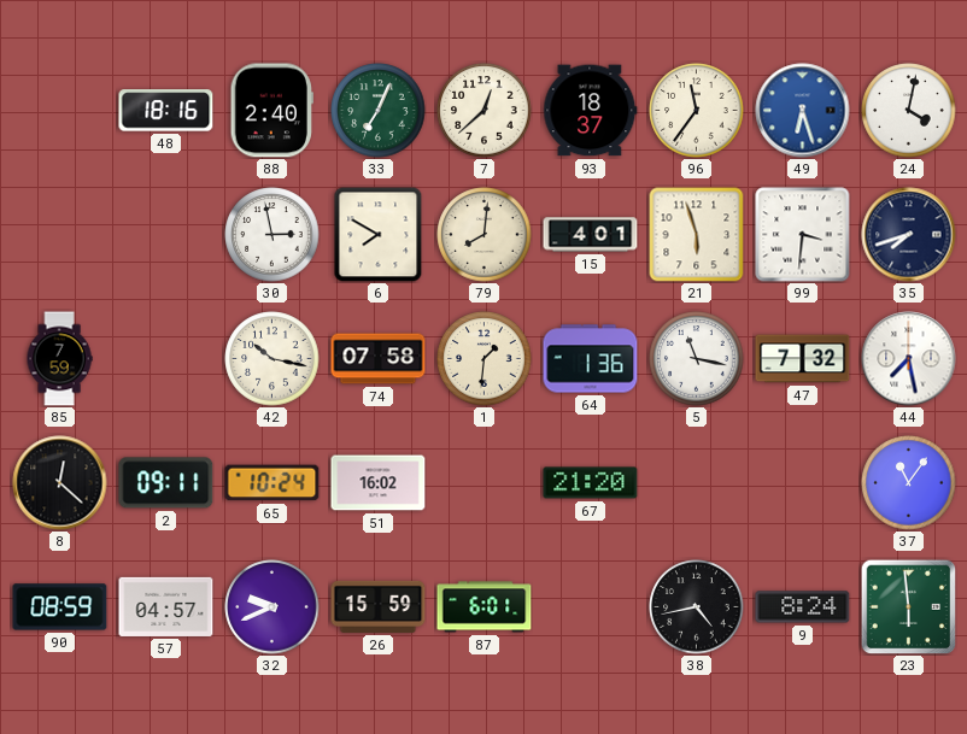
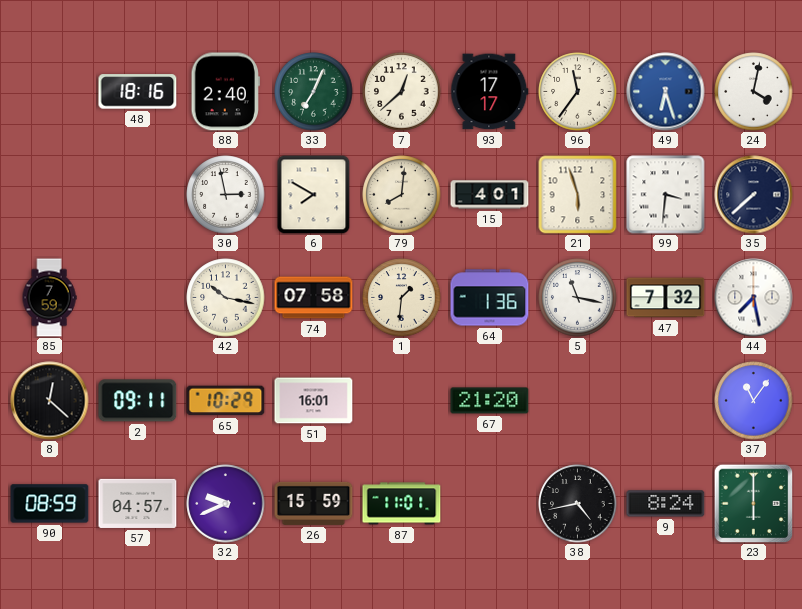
93: 18:37 -> 17:17 (490, 92)
35: 7:42 -> 7:38 (754, 195)
65: 10:24 -> 10:29 (226, 401)
51: 16:02 -> 16:01 (314, 401)
87: 6:01 -> 11:01 (402, 504)
23: 5:59 -> 6:00 (753, 503)
